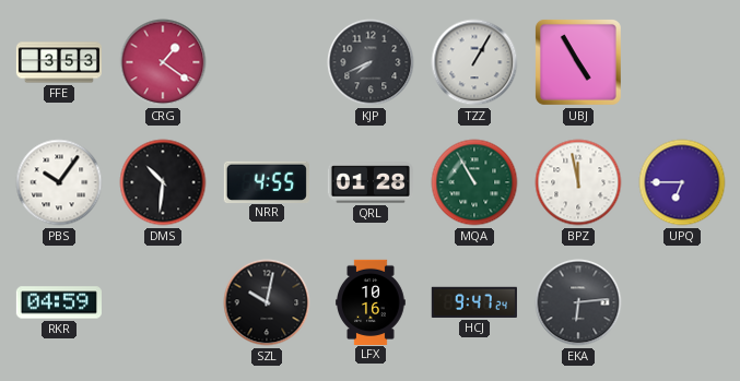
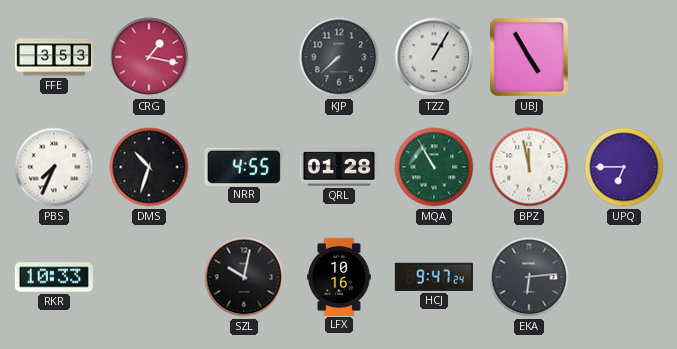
CRG: 1:21 -> 1:17 (149, 57)
KJP: 7:41 -> 7:38 (339, 57)
PBS: 10:06 -> 7:34 (54, 167)
DMS: 10:31 -> 10:33 (149, 167)
RKR: 04:59 -> 10:33 (54, 277)
